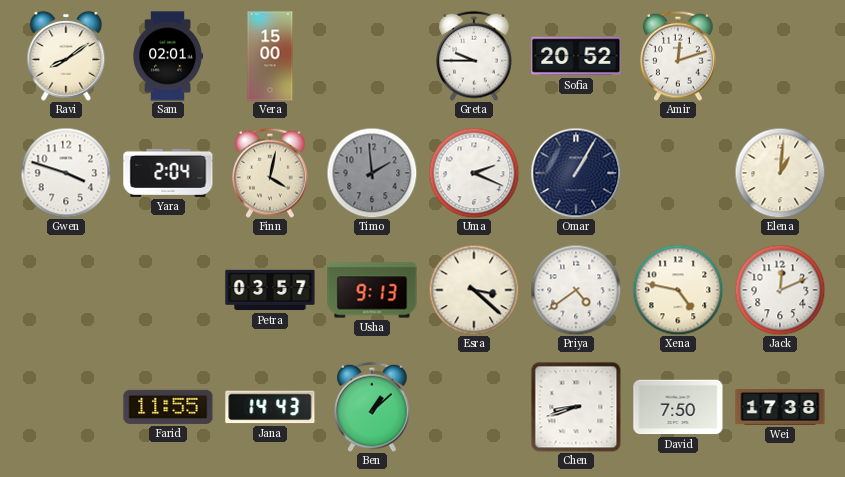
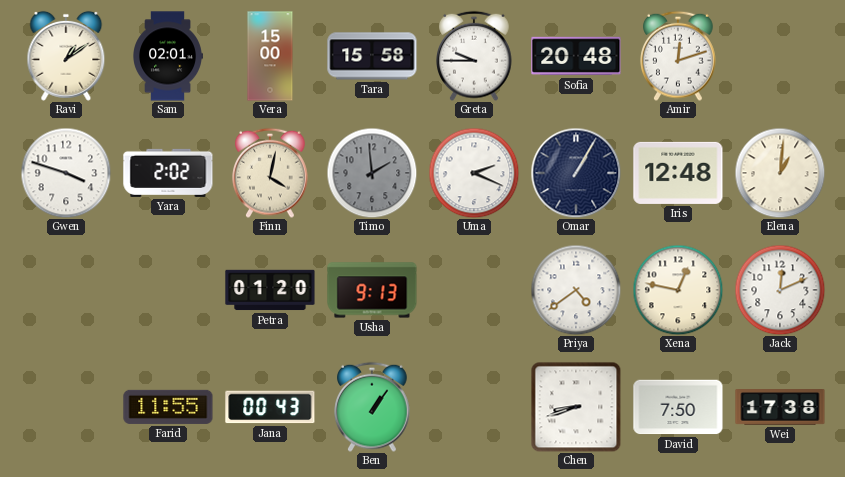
Ravi: 8:09 -> 1:09 (66, 56)
Tara: none -> 15:58 (372, 56)
Sofia: 20:52 -> 20:48 (576, 56)
Yara: 2:04 -> 2:02 (168, 173)
Iris: none -> 12:48 (678, 173)
Petra: 03:57 -> 01:20 (270, 290)
Esra: 3:22 -> none (474, 290)
Xena: 4:47 -> 12:47 (678, 290)
Jana: 14:43 -> 00:43 (270, 407)
Ben: 1:08 -> 1:06 (372, 407)
